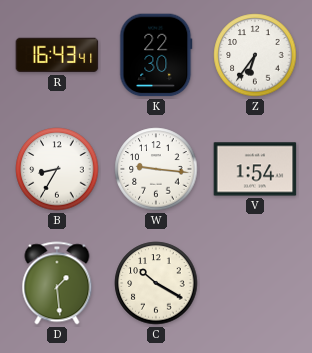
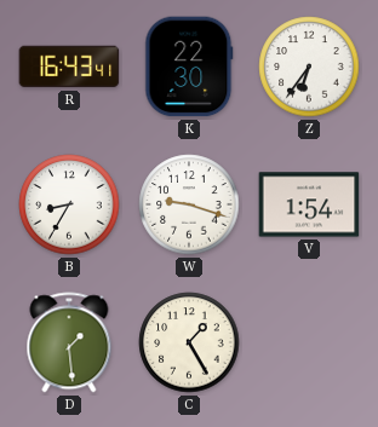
W: 9:16 -> 9:18 (189, 204)
C: 10:20 -> 1:25 (189, 342)
